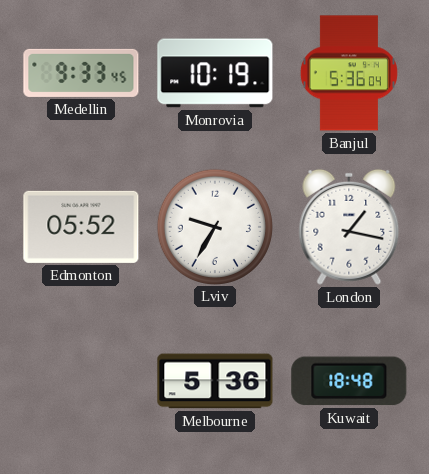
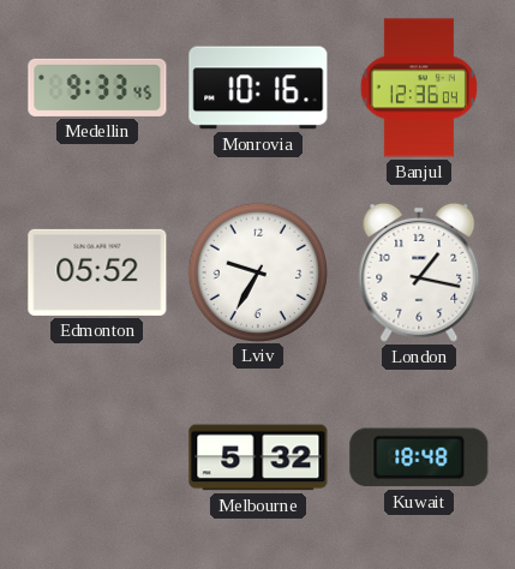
Monrovia: 10:19 -> 10:16 (258, 88)
Banjul: 5:36 -> 12:36 (419, 88)
Melbourne: 5:36 -> 5:32 (258, 457)
